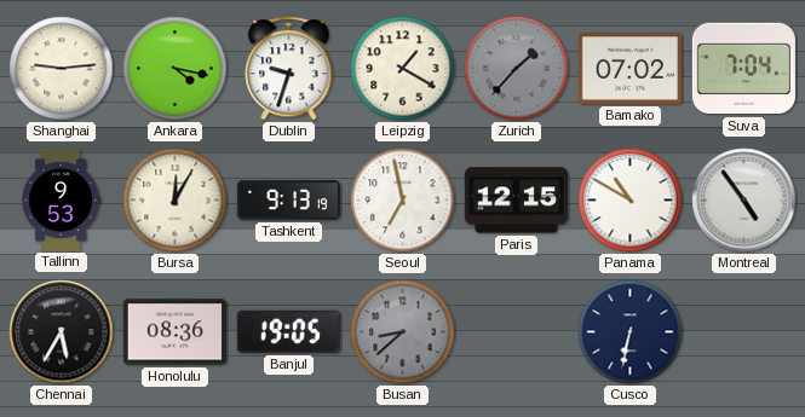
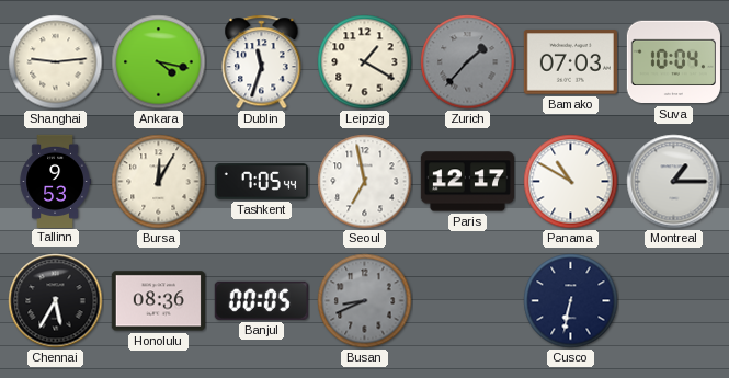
Dublin: 9:33 -> 11:33 (262, 62)
Bamako: 07:02 -> 07:03 (570, 62)
Suva: 7:04 -> 10:04 (673, 62)
Tashkent: 9:13 -> 7:05 (261, 182)
Paris: 12:15 -> 12:17 (467, 182)
Montreal: 4:54 -> 1:15 (674, 182)
Banjul: 19:05 -> 00:05 (261, 300)
Busan: 8:38 -> 8:41 (365, 301)
